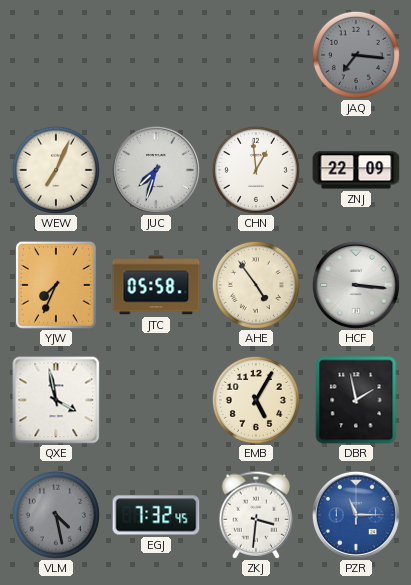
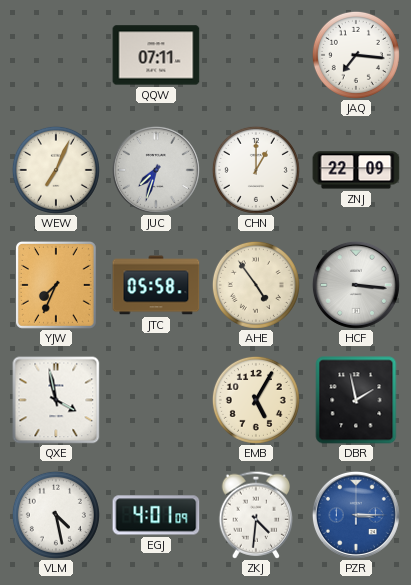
QQW: none -> 07:11 (156, 55)
JAQ dial: grey -> white (356, 55)
CHN: 12:59 -> 1:00 (256, 170)
VLM dial: grey -> white (56, 515)
EGJ: 7:32 -> 4:01 (156, 515)
ZKJ: 3:31 -> 4:31 (255, 515)
PZR: 11:15 -> 3:15 (356, 515)
